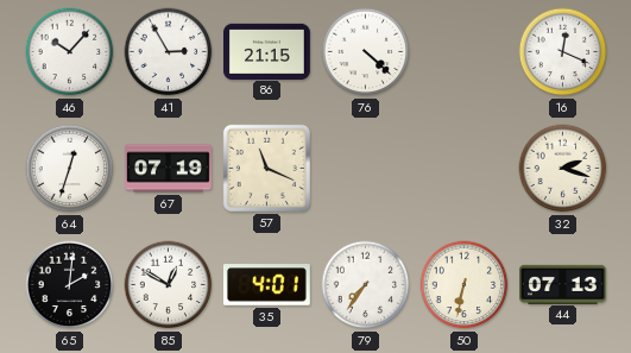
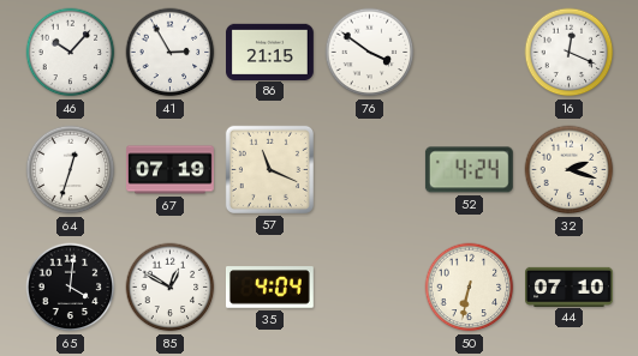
76: 4:22 -> 3:51 (370, 53)
52: none -> 4:24 (469, 170)
65: 2:01 -> 4:01 (71, 288)
35: 4:01 -> 4:04 (269, 288)
79: 7:36 -> none (366, 285)
44: 07:13 -> 07:10 (570, 286)
